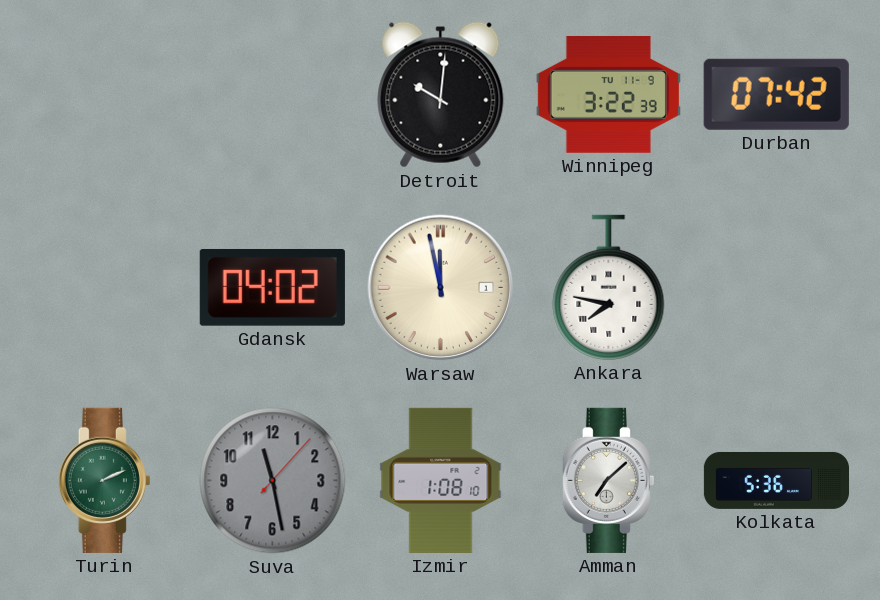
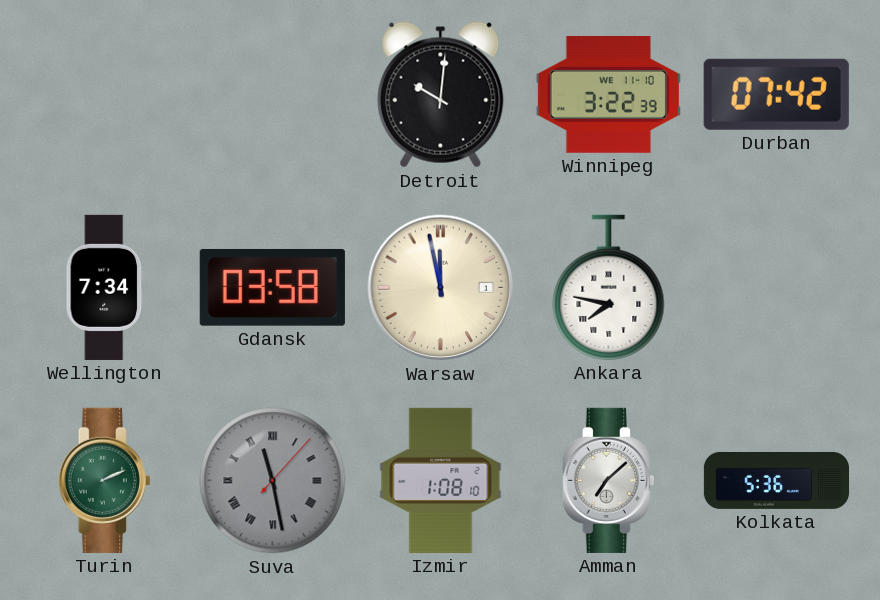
Winnipeg date: TU 11-9 -> WE 11-10 (608, 94)
Wellington: none -> 7:34 (105, 287)
Gdansk: 04:02 -> 03:58 (272, 287)
Suva numerals: Arabic -> Roman (273, 481)
